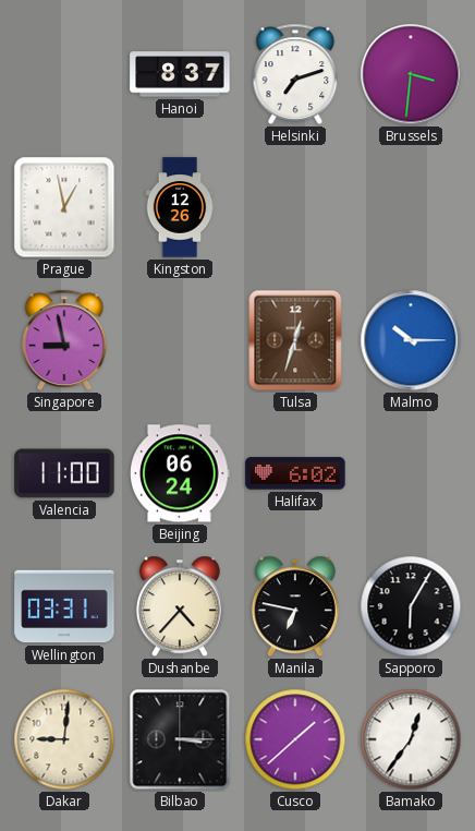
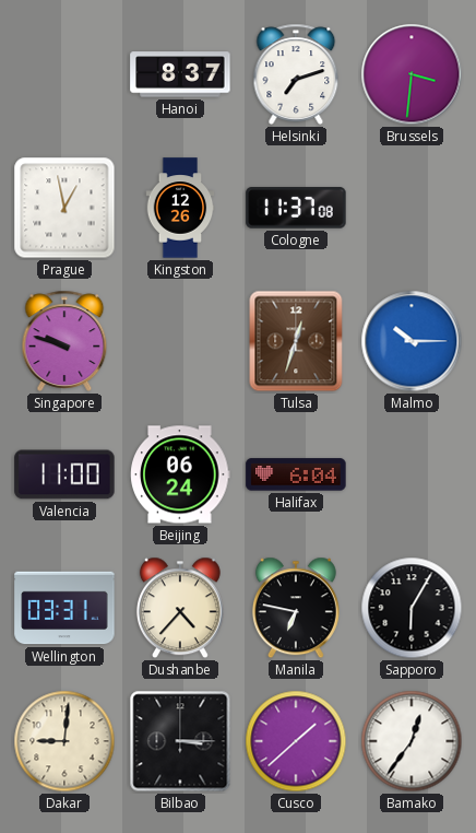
Cologne: none -> 11:37 (296, 208)
Singapore: 8:58 -> 9:48 (64, 341)
Halifax: 6:02 -> 6:04 (296, 474)
